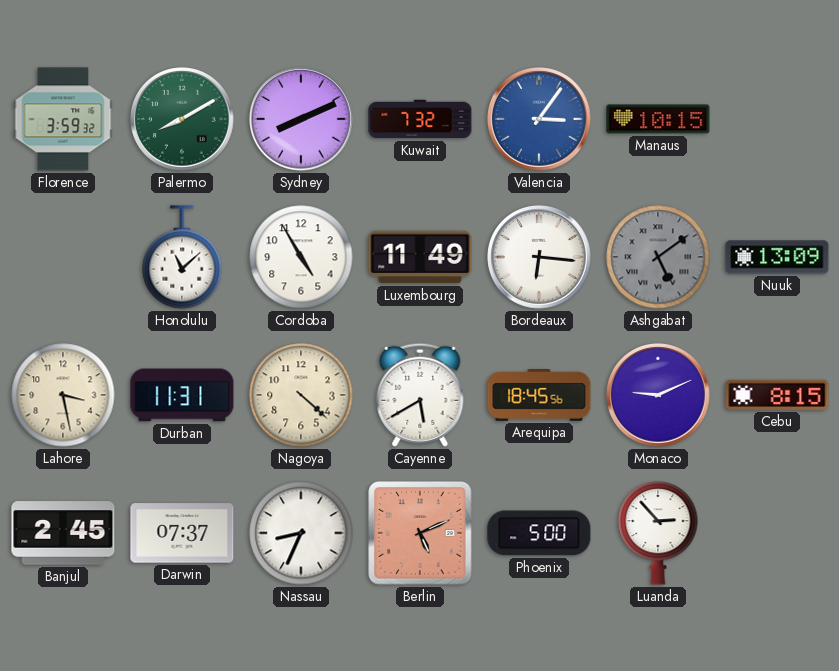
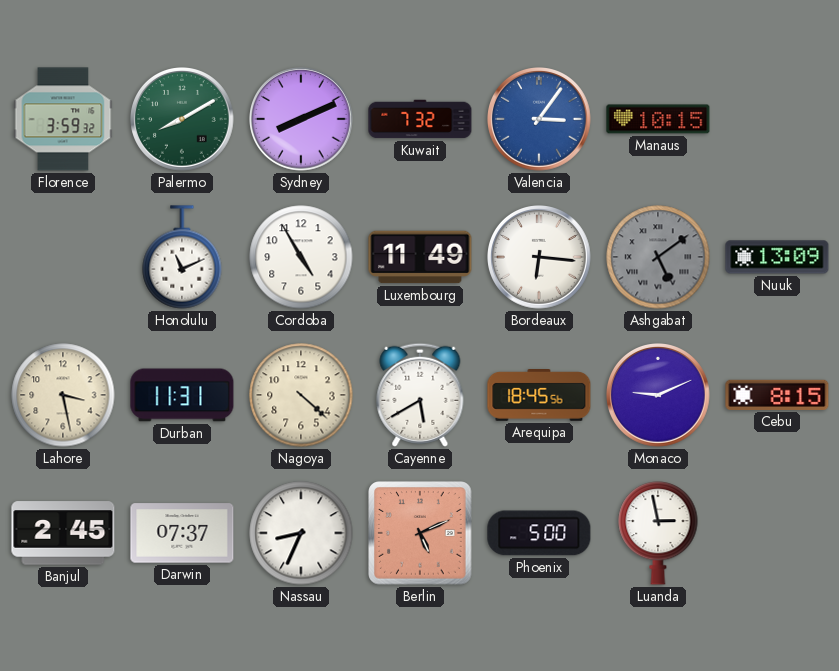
Honolulu: 11:08 -> 11:11 (182, 257)
Luanda: 2:53 -> 2:58 (658, 534)
